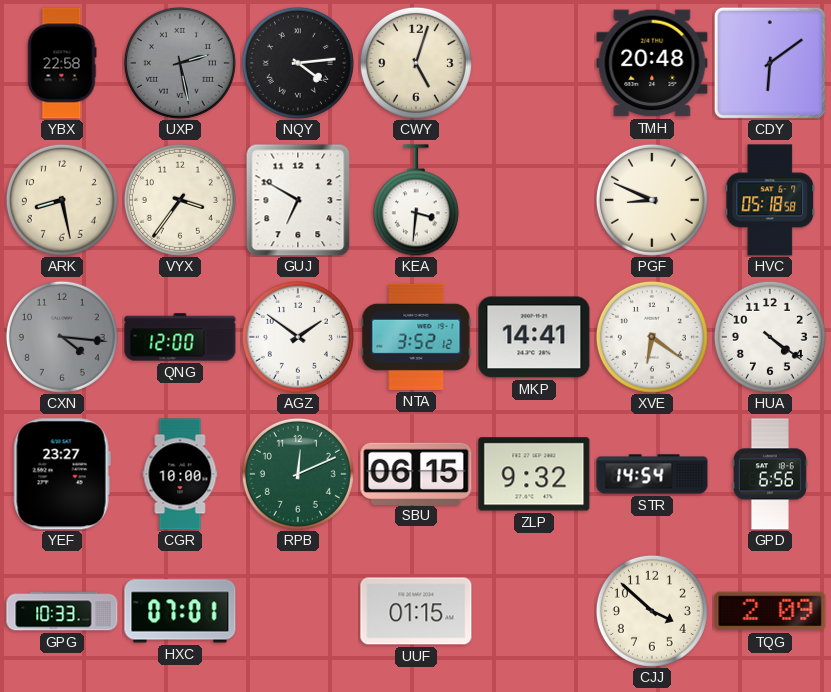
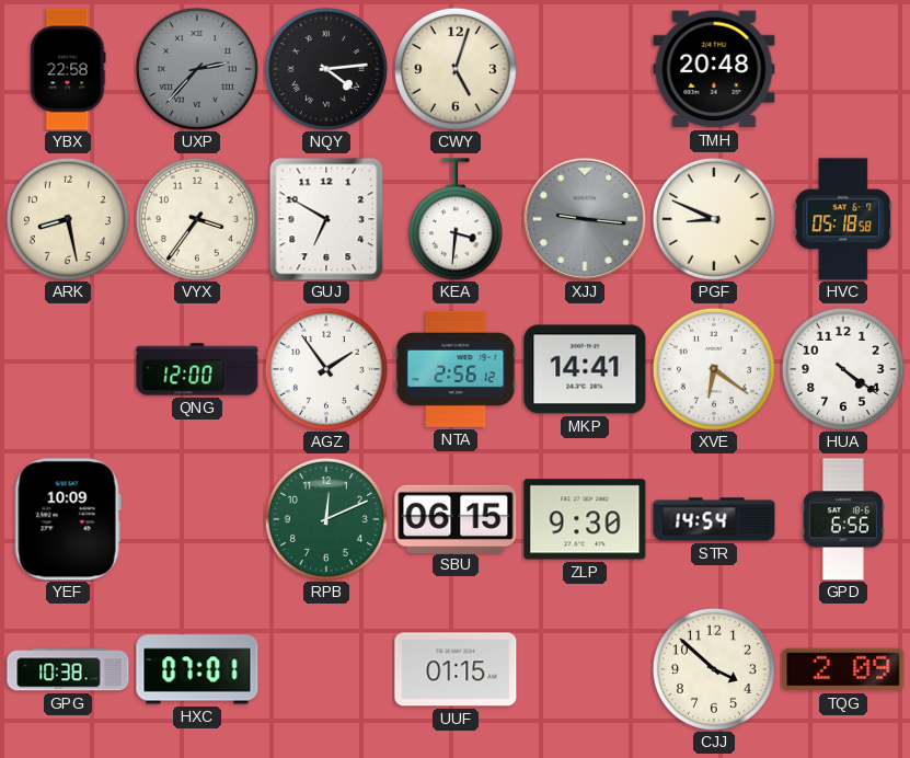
UXP: 2:28 -> 2:37 (197, 69)
CDY: 6:09 -> none (770, 63)
XJJ: none -> 9:16 (585, 219)
CXN: 4:16 -> none (62, 337)
AGZ: 1:51 -> 1:54 (326, 369)
NTA: 3:52 -> 2:56 (456, 369)
YEF: 23:27 -> 10:09 (68, 519)
CGR: 10:00 -> none (180, 474)
ZLP: 9:32 -> 9:30 (585, 519)
GPG: 10:33 -> 10:38 (68, 669)
